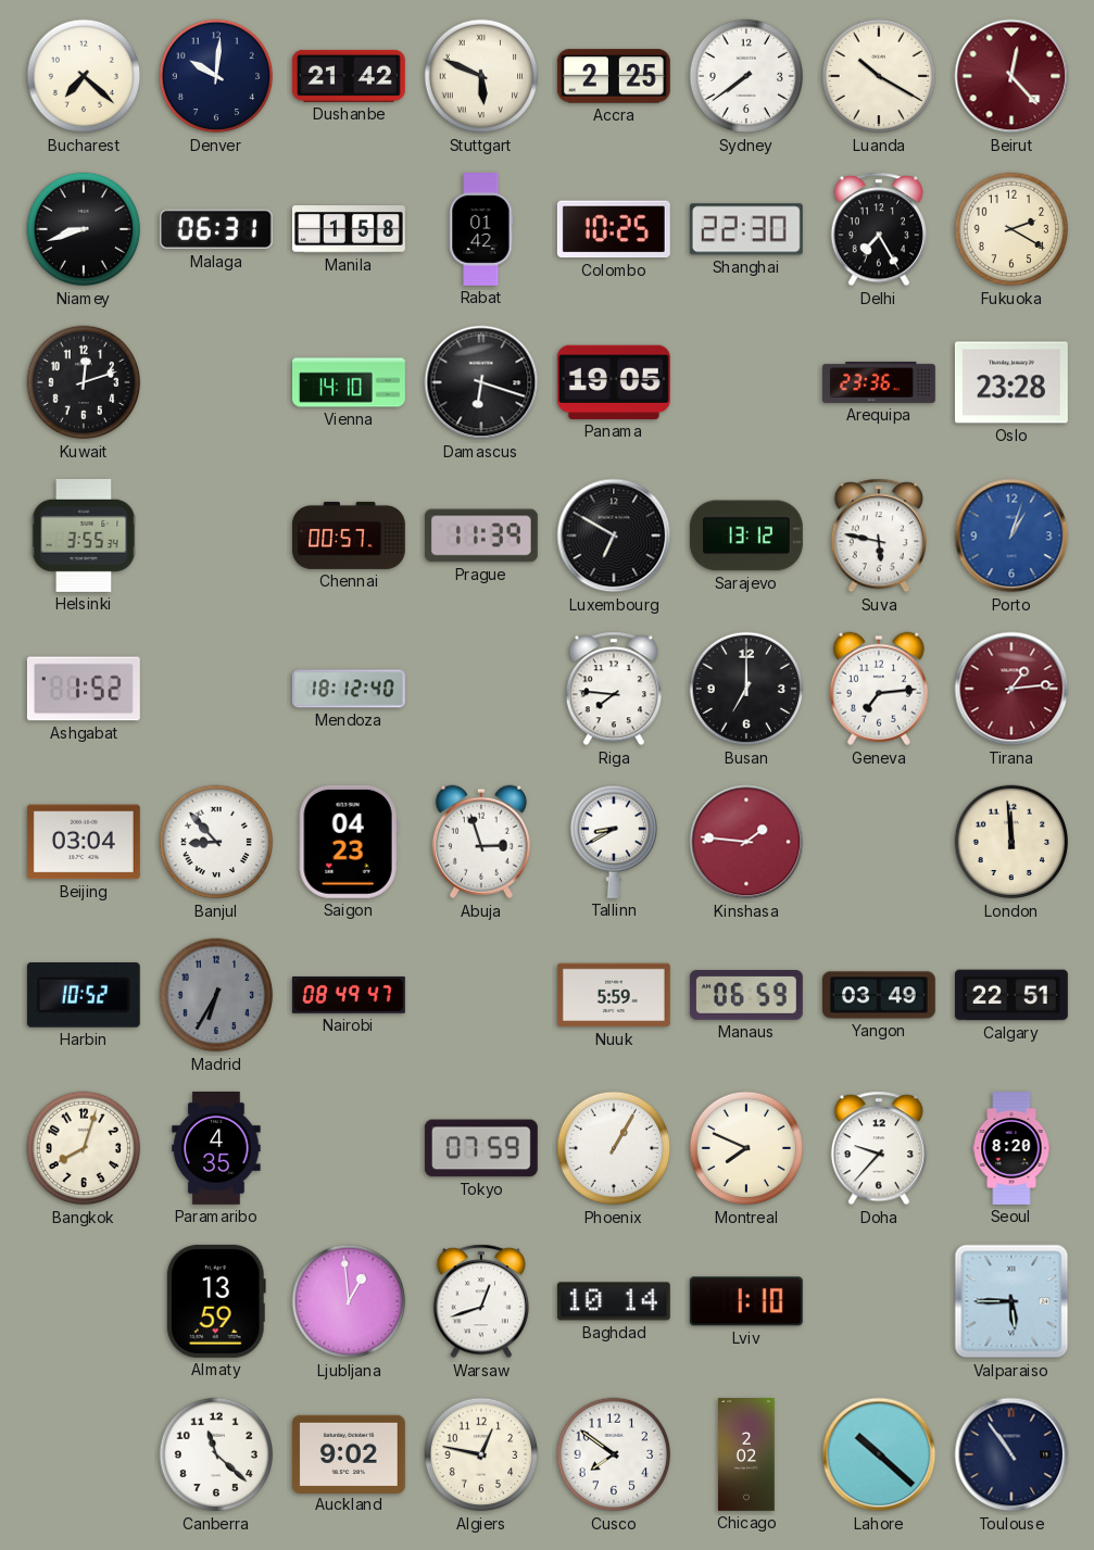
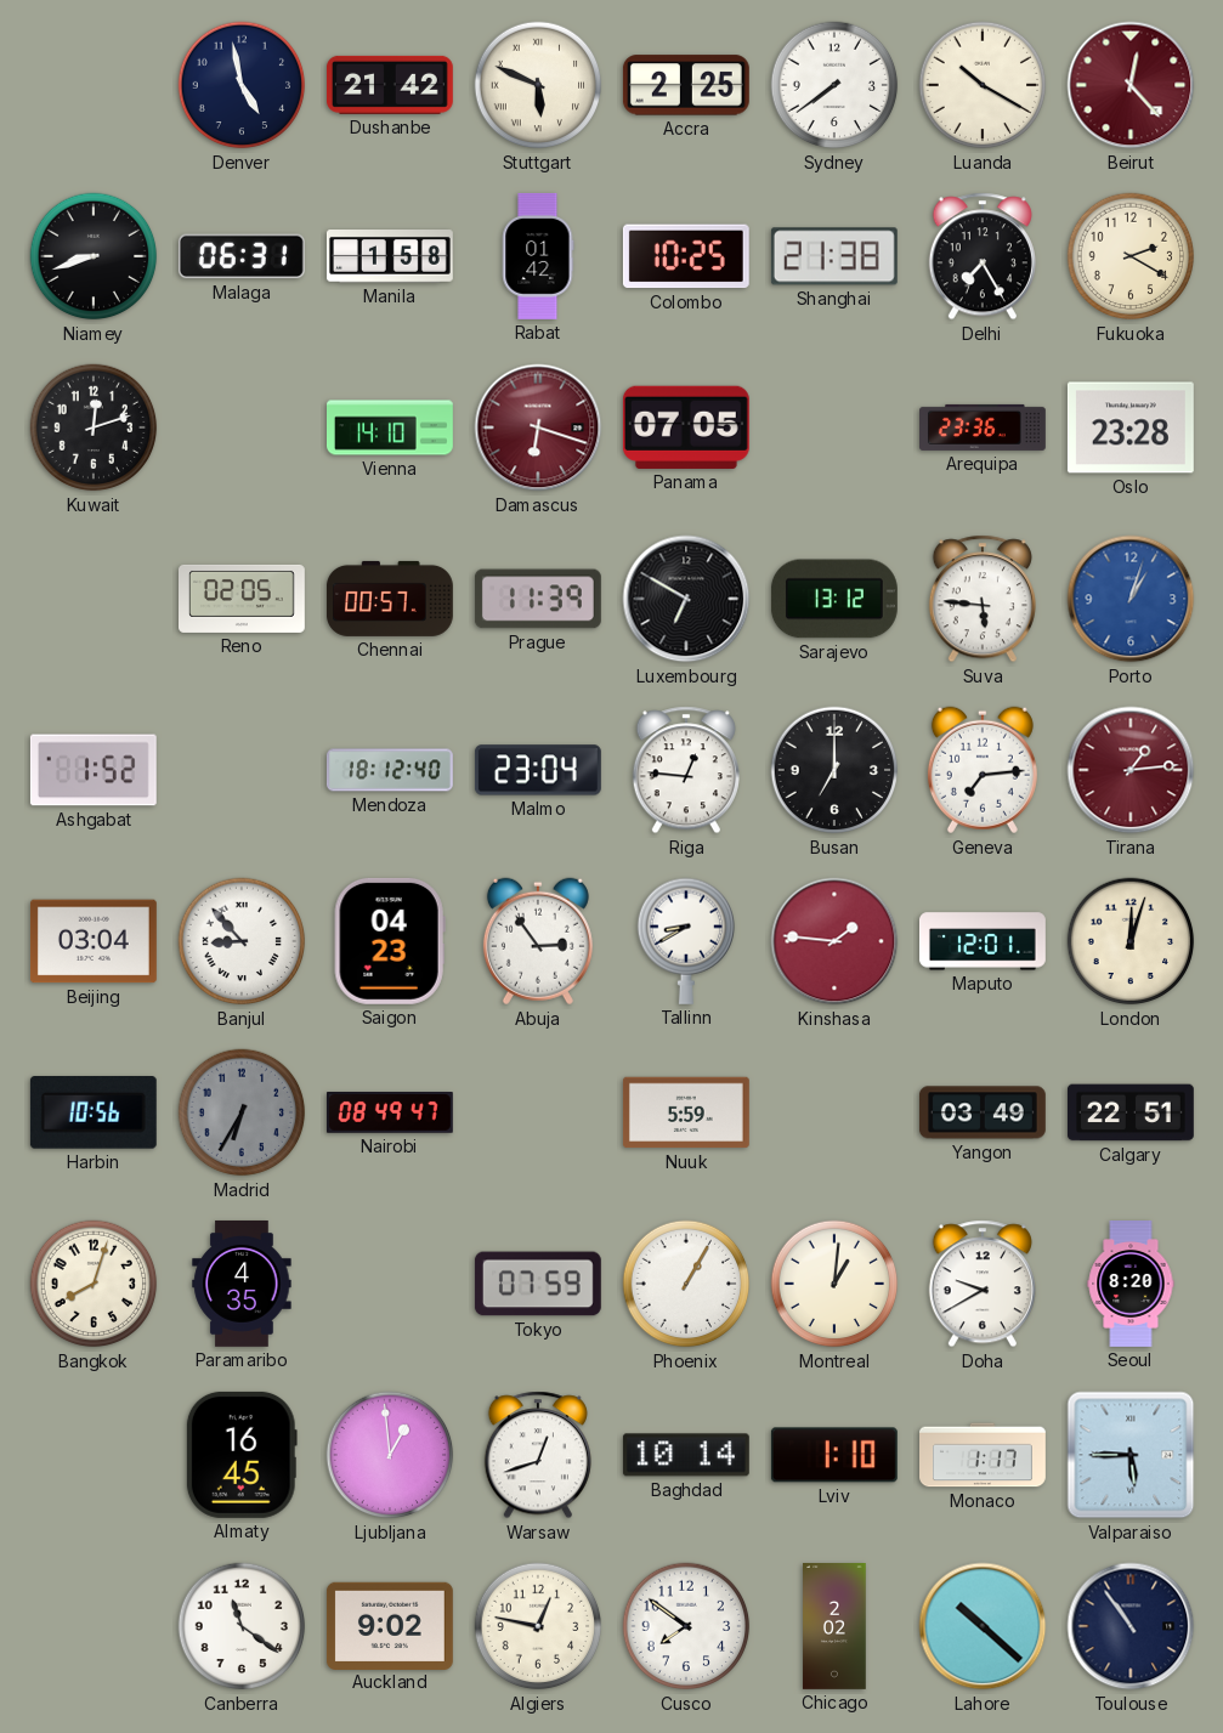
Bucharest: 7:22 -> none (84, 76)
Denver: 10:01 -> 4:58 (242, 85)
Shanghai: 22:30 -> 21:38 (834, 256)
Damascus dial: black -> burgundy (538, 427)
Panama: 19:05 -> 07:05 (686, 427)
Helsinki: 3:55 -> none (84, 535)
Reno: none -> 02:05 (243, 599)
Suva: 5:47 -> 5:46 (983, 599)
Malmo: none -> 23:04 (538, 770)
Riga: 7:46 -> 12:46 (686, 770)
Abuja: 2:57 -> 2:54 (538, 941)
Maputo: none -> 12:01 (983, 941)
London: 11:59 -> 12:03 (1131, 941)
Harbin: 10:52 -> 10:56 (94, 1114)
Manaus: 06:59 -> none (746, 996)
Montreal: 7:49 -> 1:01 (834, 1284)
Doha: 9:37 -> 9:40 (983, 1284)
Almaty: 13:59 -> 16:45 (242, 1455)
Monaco: none -> 1:17 (984, 1455)
Canberra: 11:22 -> 11:21 (242, 1626)
